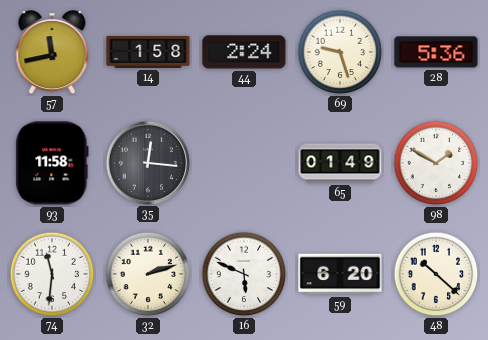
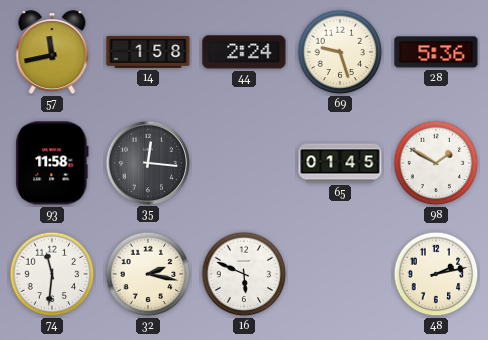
65: 01:49 -> 01:45 (340, 163)
32: 2:12 -> 2:17 (148, 274)
59: 6:20 -> none (340, 274)
48: 10:22 -> 2:13 (436, 274)
